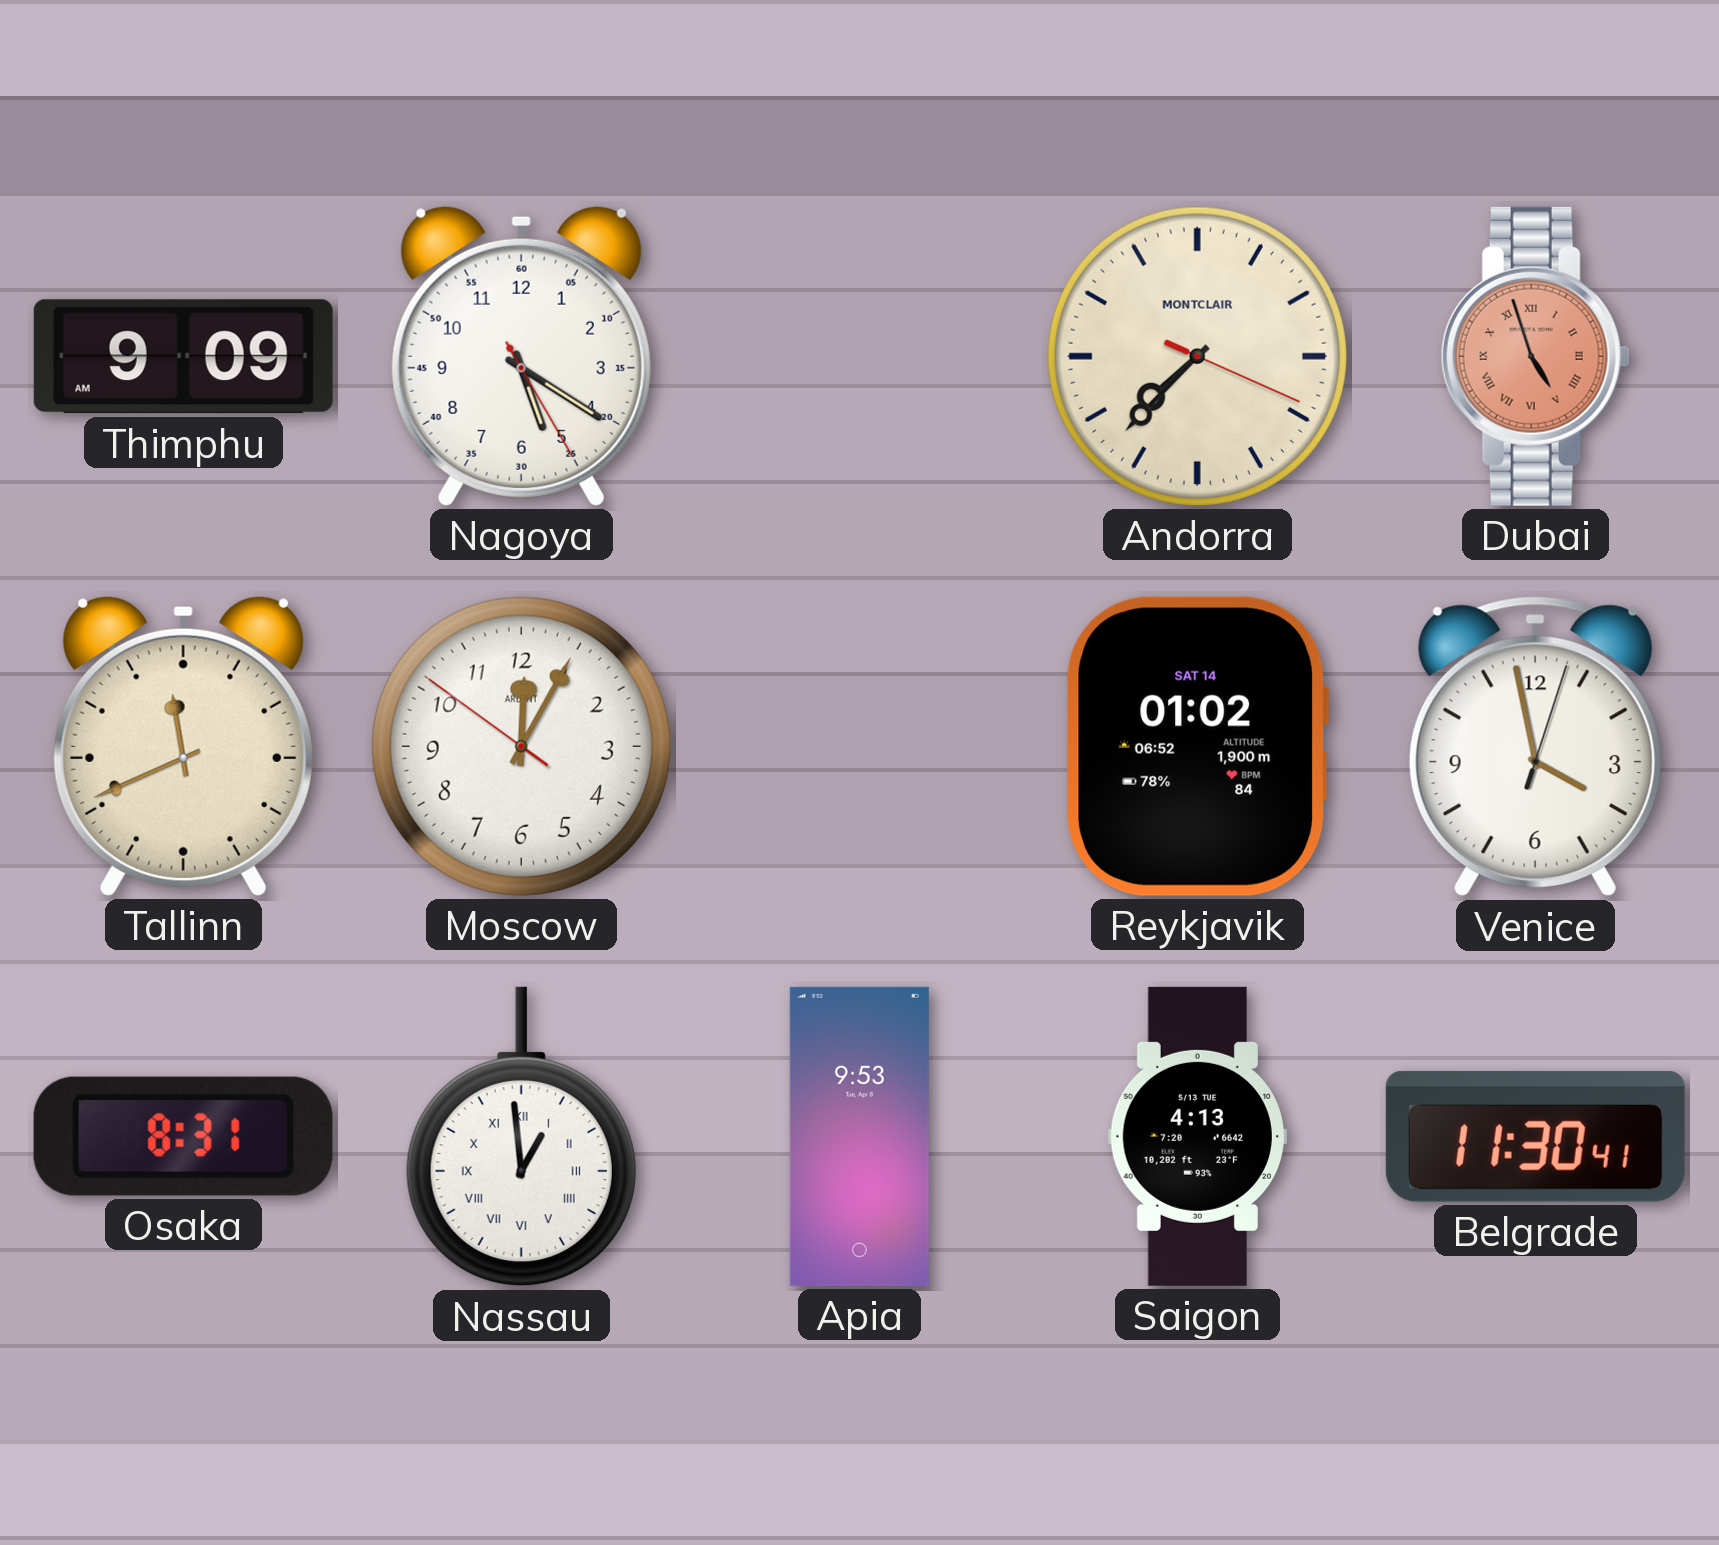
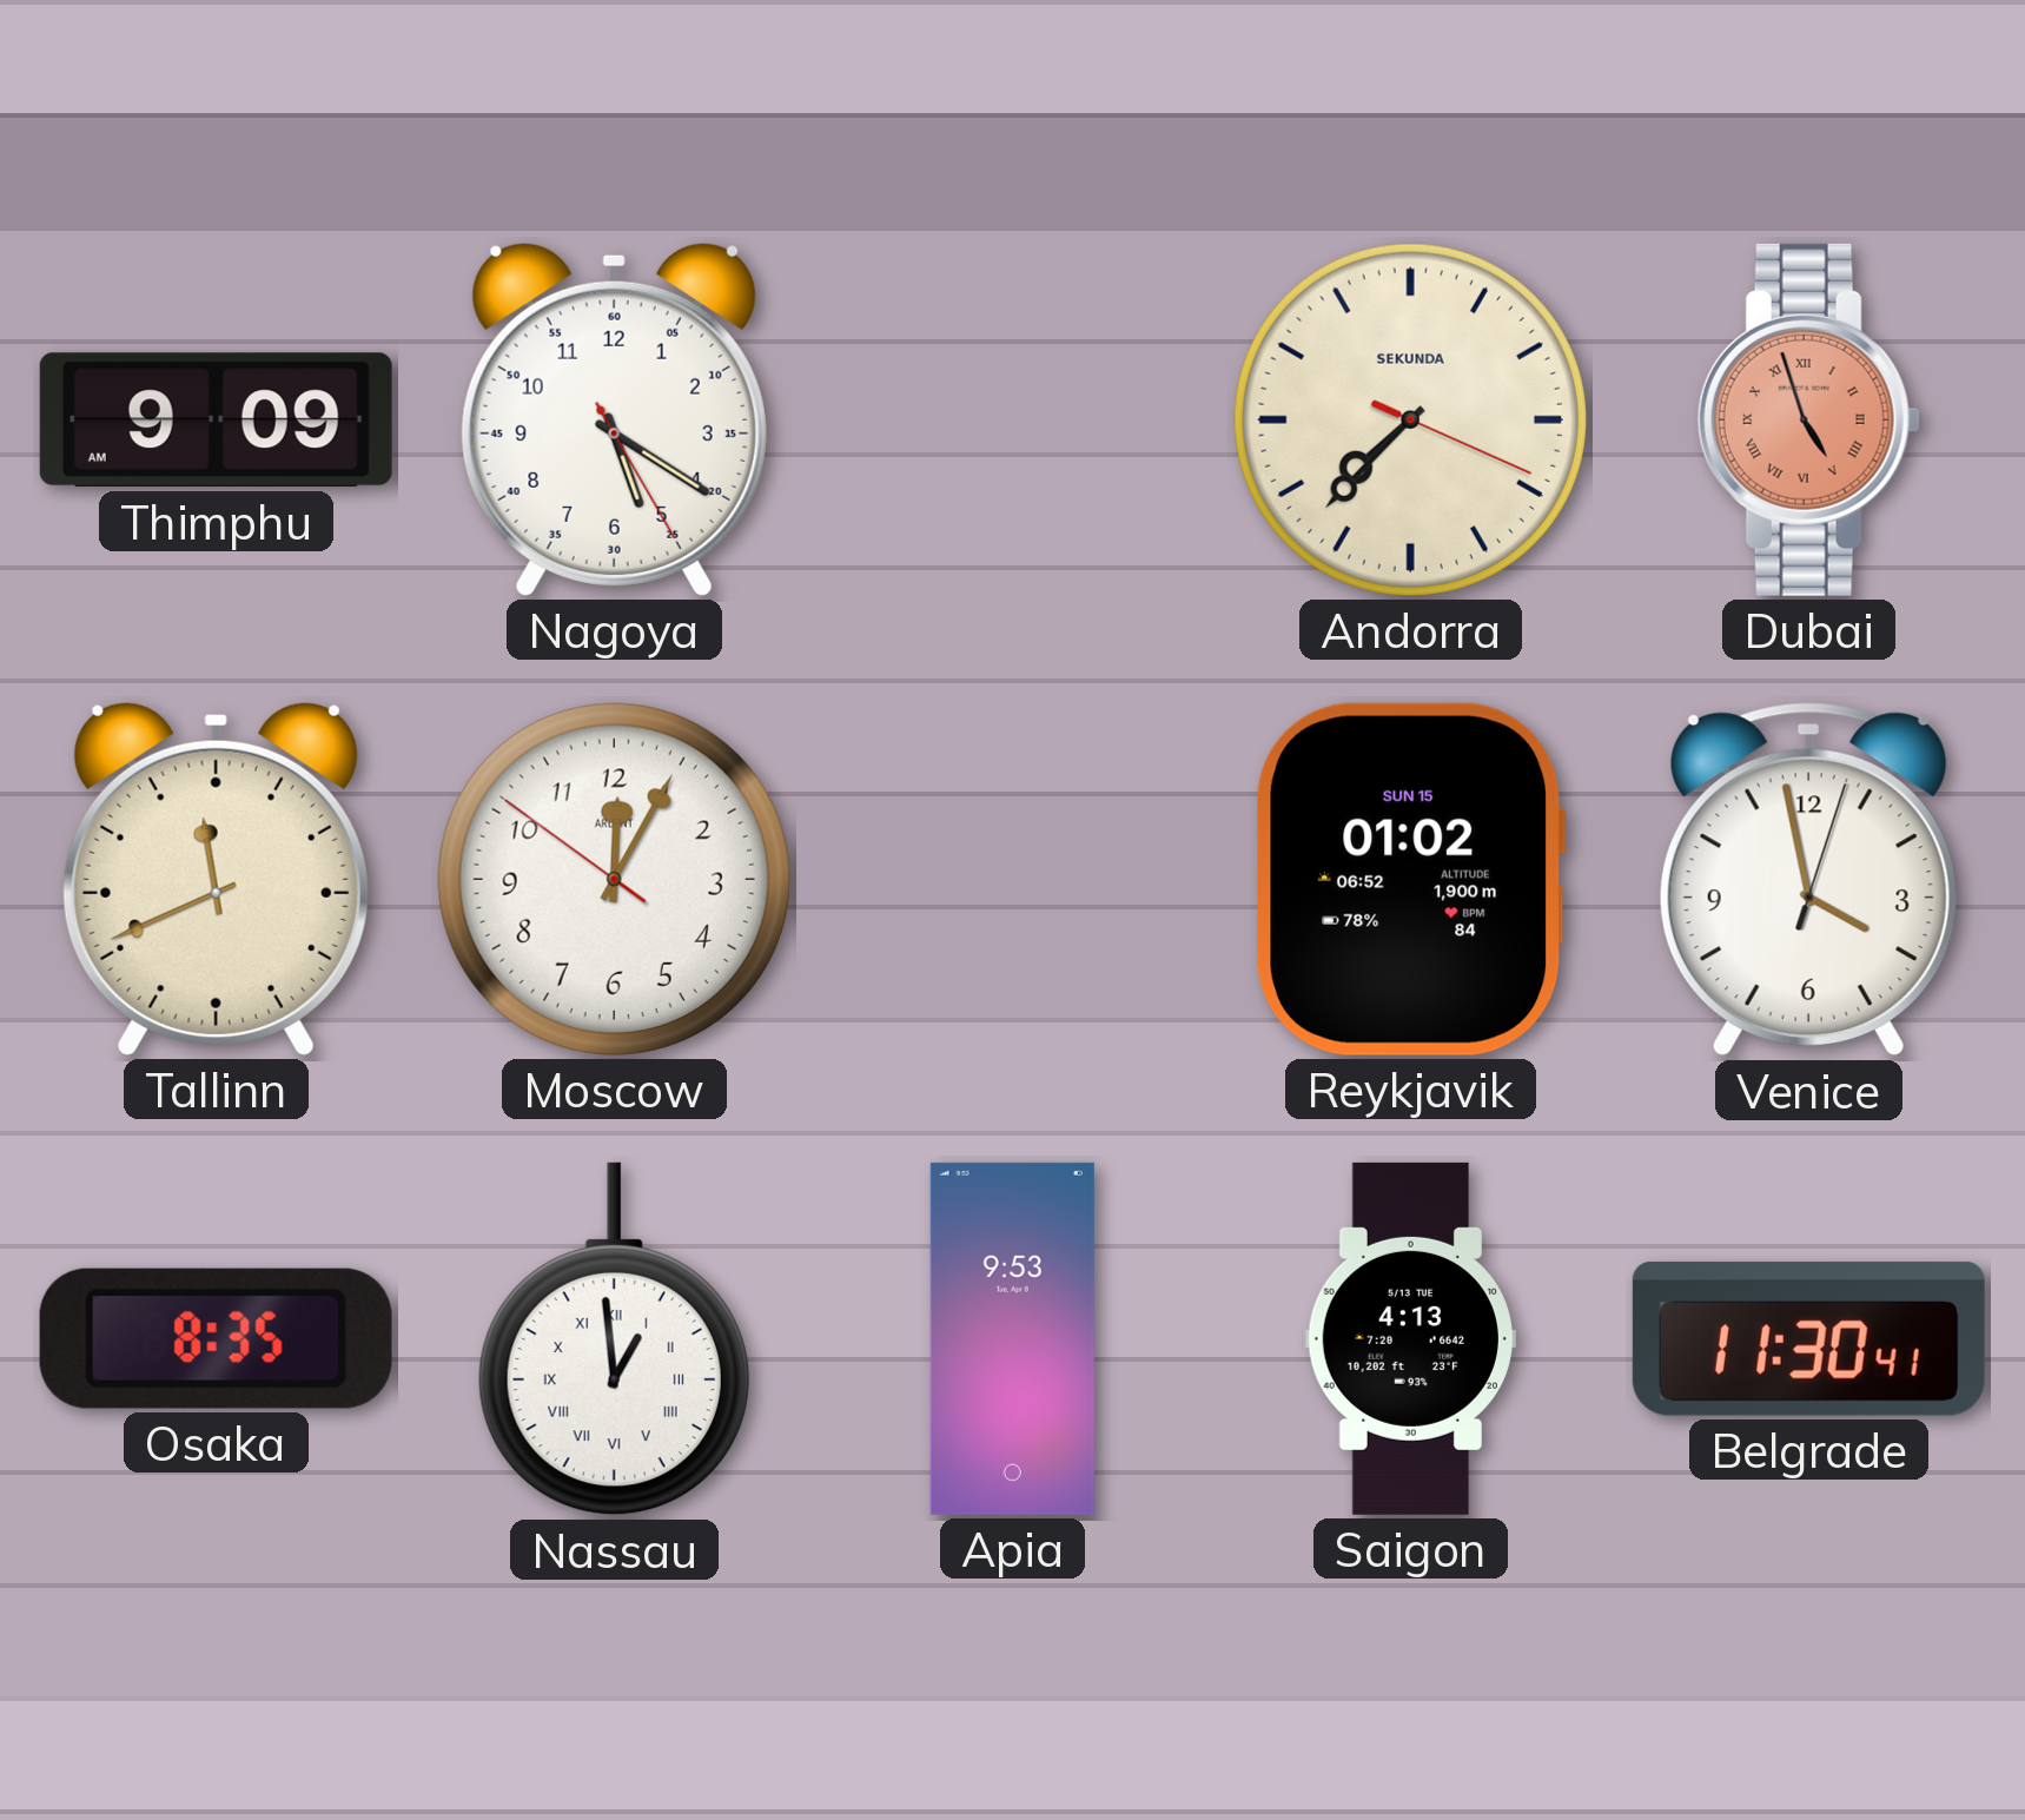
Andorra brand: MONTCLAIR -> SEKUNDA (1410, 419)
Reykjavik date: SAT 14 -> SUN 15 (1411, 879)
Osaka: 8:31 -> 8:35 (216, 1338)
